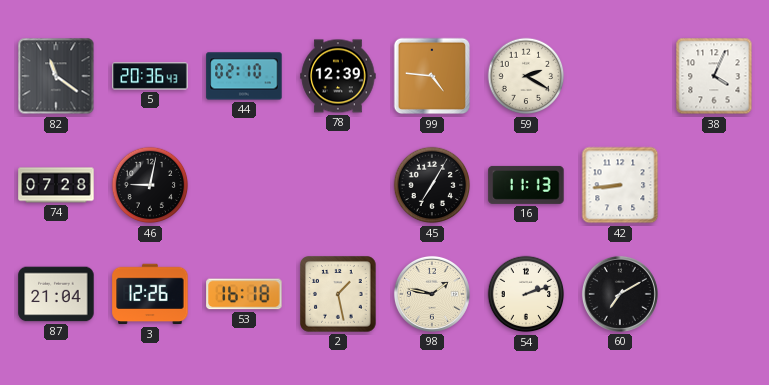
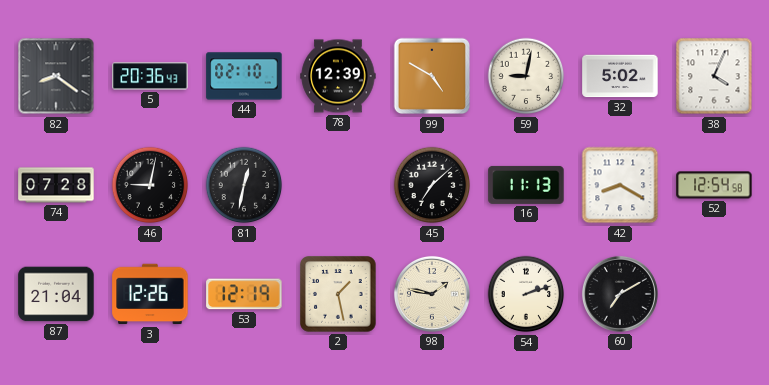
82: 11:21 -> 8:21 (56, 76)
99: 4:46 -> 4:50 (432, 76)
59: 2:20 -> 9:02 (526, 76)
32: none -> 5:02 (620, 76)
81: none -> 12:32 (244, 185)
45: 7:05 -> 7:08 (432, 185)
42: 8:44 -> 8:20 (620, 185)
52: none -> 12:54 (714, 185)
53: 16:18 -> 12:19 (244, 294)
